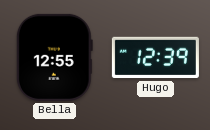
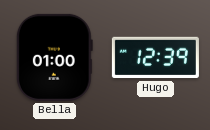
Bella: 12:55 -> 01:00 (54, 57)
